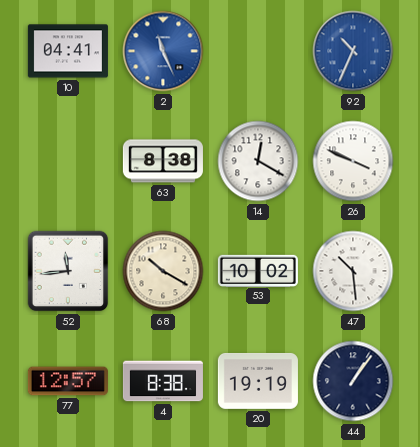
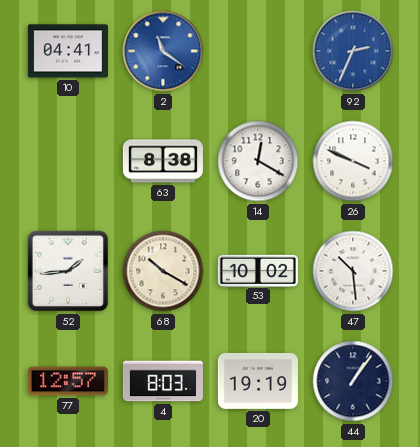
2: 11:26 -> 11:21 (163, 51)
92: 10:34 -> 2:34 (353, 51)
52: 11:44 -> 1:44 (68, 271)
4: 8:38 -> 8:03 (163, 381)
